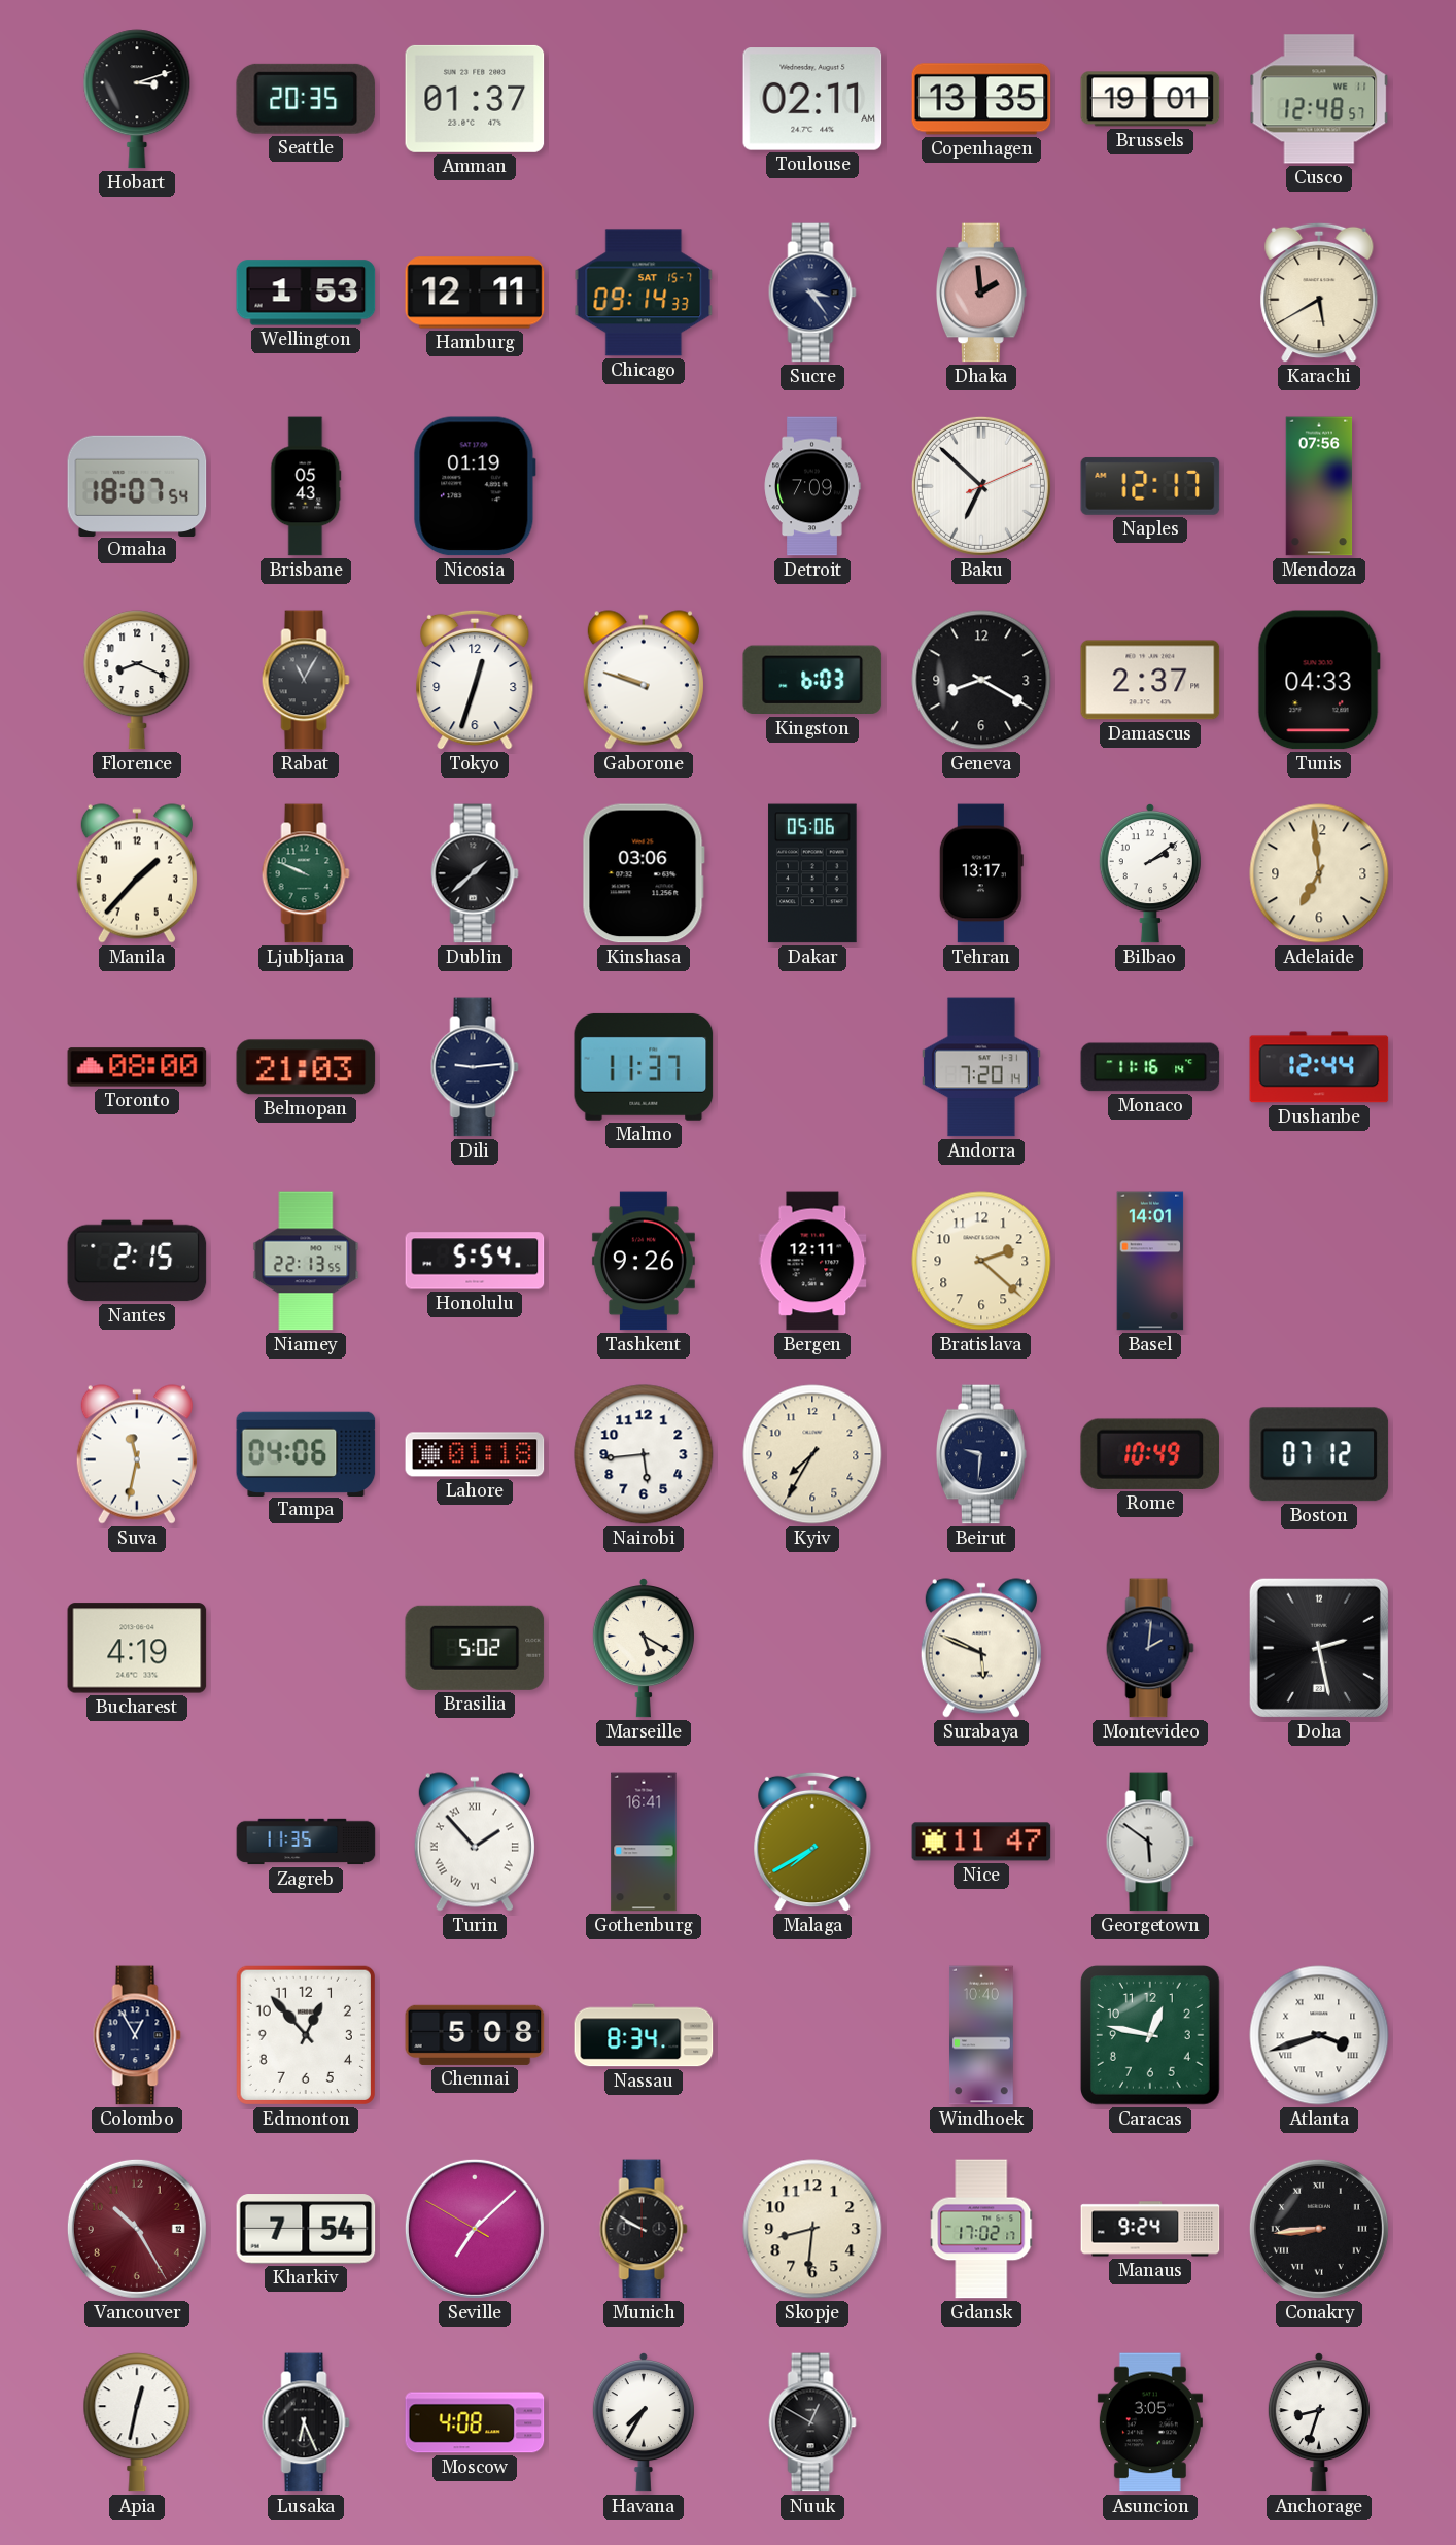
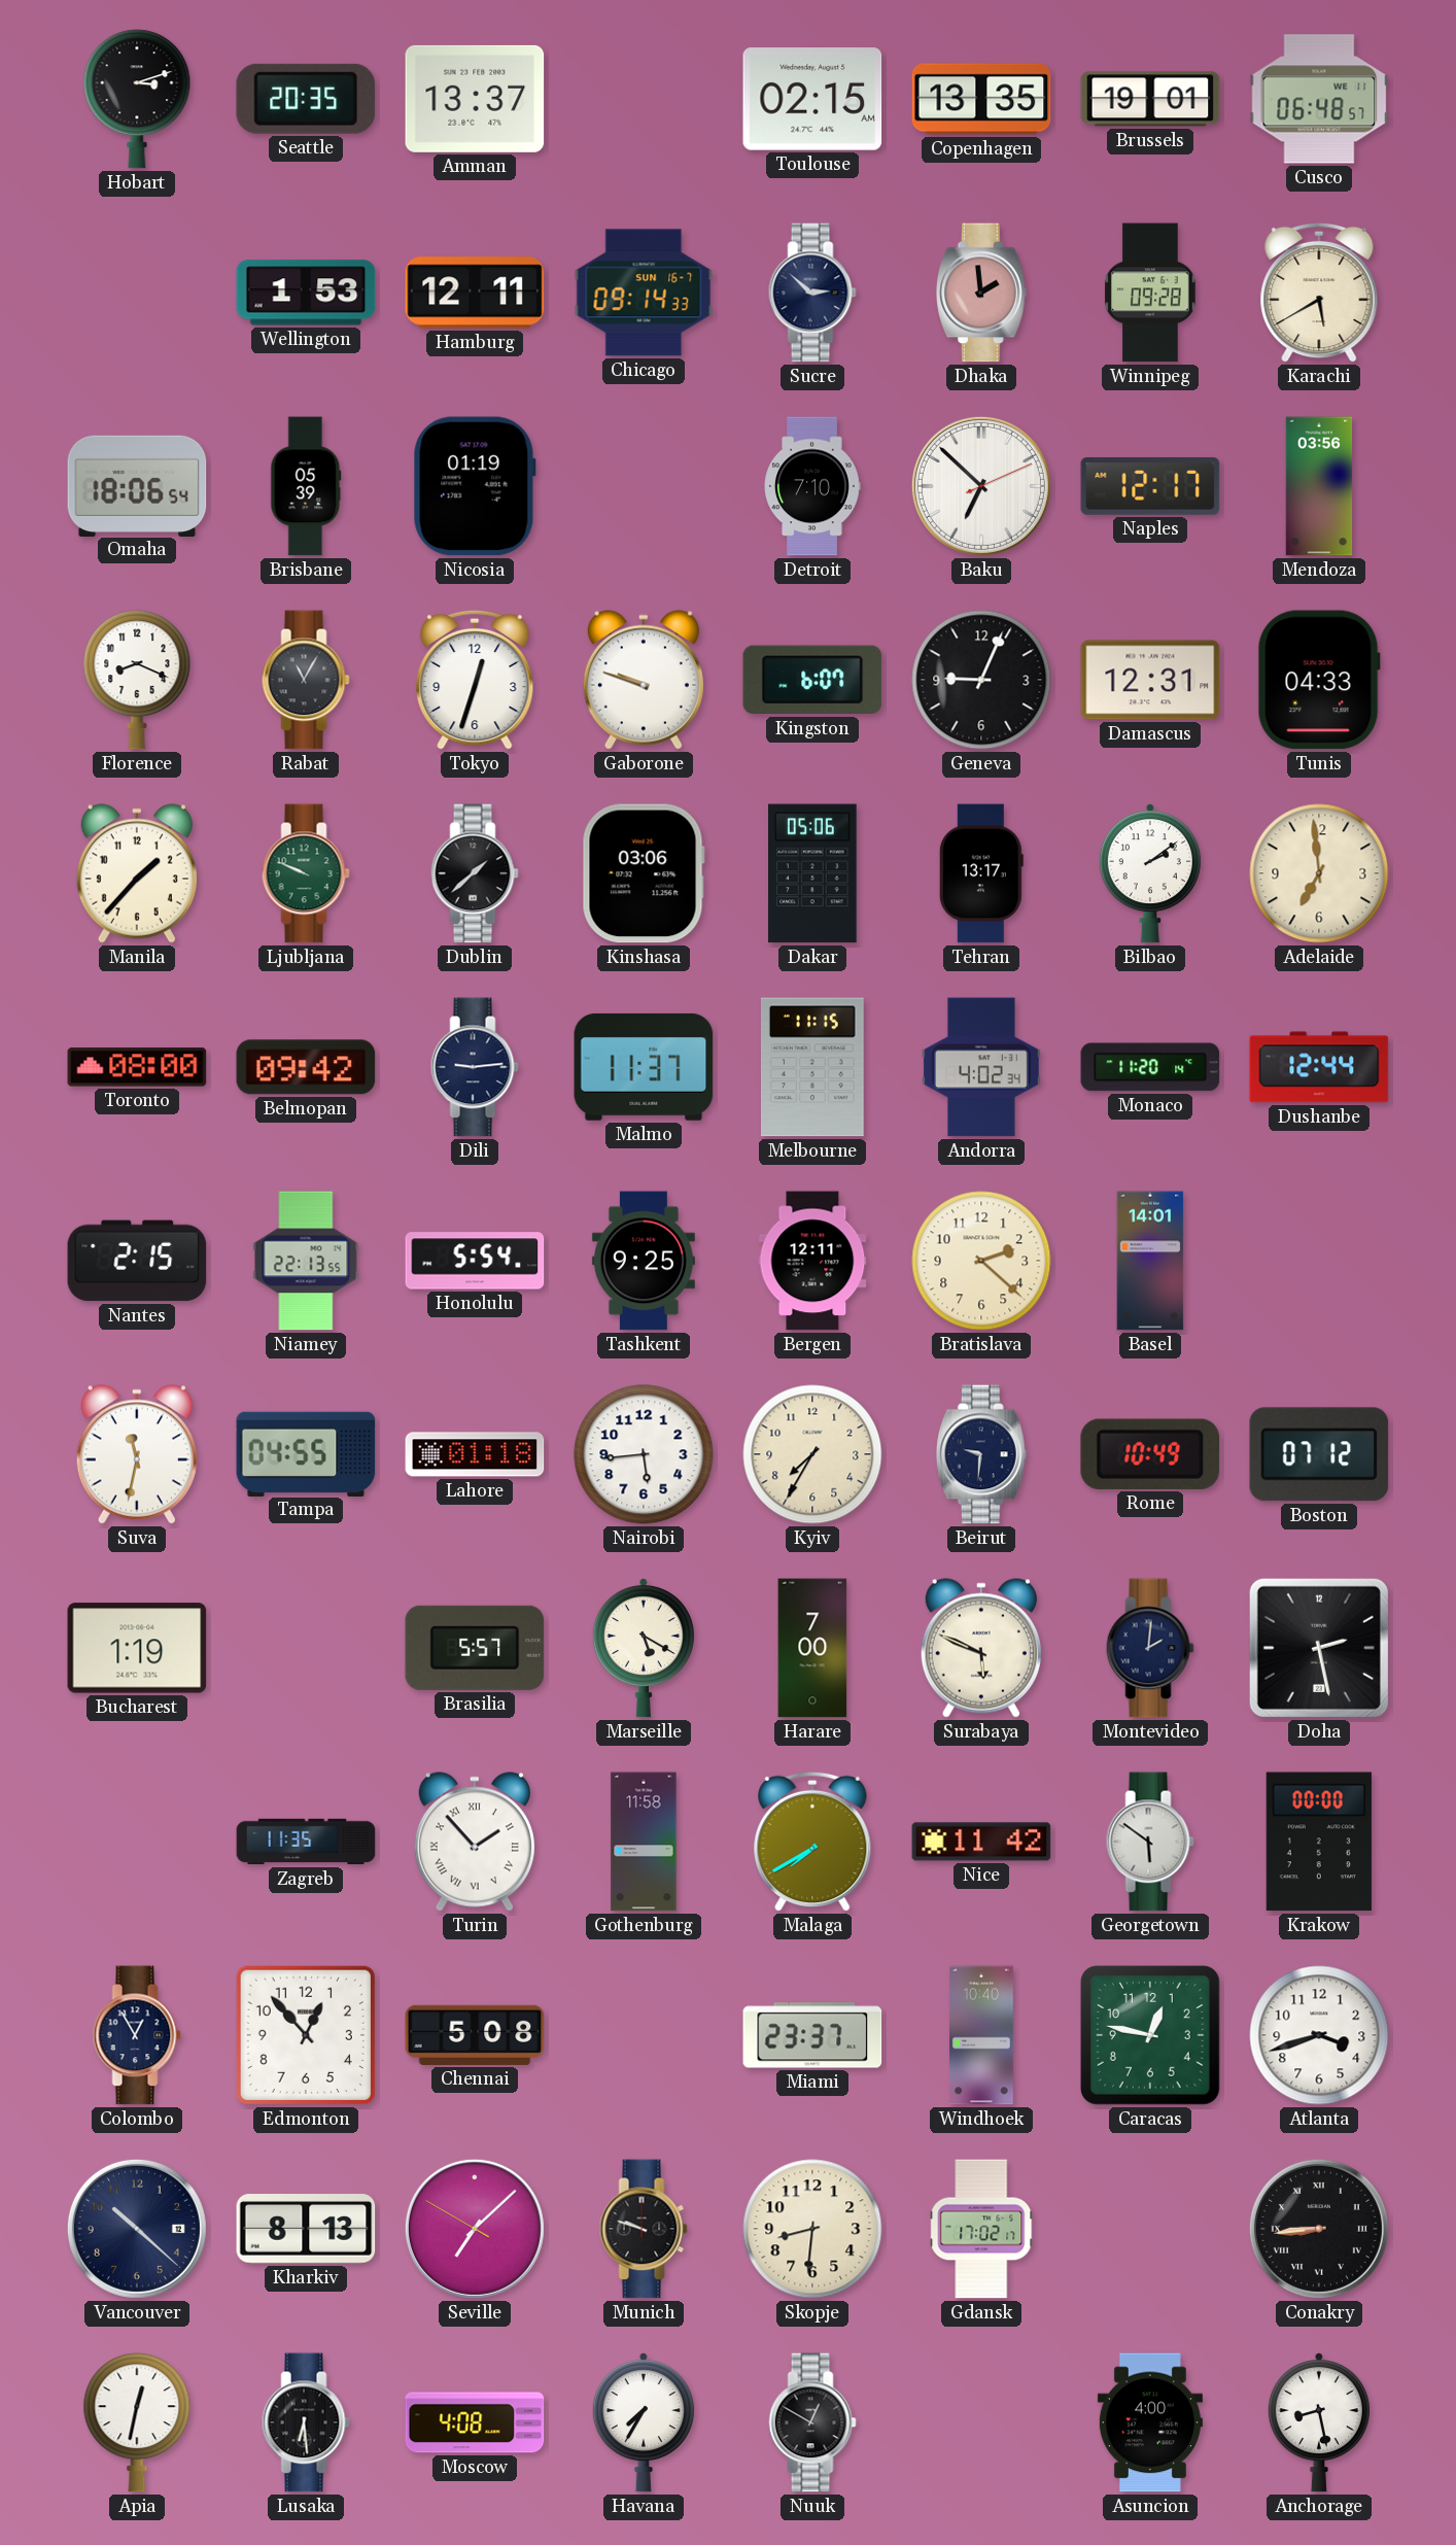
Amman: 01:37 -> 13:37 (475, 99)
Toulouse: 02:11 -> 02:15 (812, 99)
Cusco: 12:48 -> 06:48 (1319, 99)
Chicago date: SAT 15-7 -> SUN 16-7 (644, 293)
Sucre: 3:24 -> 2:52 (812, 293)
Winnipeg: none -> 09:28 (1150, 293)
Omaha: 18:07 -> 18:06 (137, 485)
Brisbane: 05:43 -> 05:39 (306, 486)
Detroit: 7:09 -> 7:10 (812, 486)
Mendoza: 07:56 -> 03:56 (1319, 486)
Kingston: 6:03 -> 6:07 (812, 680)
Geneva: 8:20 -> 9:04 (981, 680)
Damascus: 2:37 -> 12:31 (1150, 680)
Belmopan: 21:03 -> 09:42 (306, 1067)
Melbourne: none -> 11:15 (812, 1067)
Andorra: 7:20 -> 4:02 (982, 1067)
Monaco: 11:16 -> 11:20 (1150, 1067)
Tashkent: 9:26 -> 9:25 (644, 1261)
Tampa: 04:06 -> 04:55 (306, 1453)
Bucharest: 4:19 -> 1:19 (137, 1648)
Brasilia: 5:02 -> 5:57 (475, 1648)
Harare: none -> 7:00 (812, 1648)
Gothenburg: 16:41 -> 11:58 (644, 1842)
Nice: 11:47 -> 11:42 (981, 1842)
Krakow: none -> 00:00 (1319, 1842)
Nassau: 8:34 -> none (644, 2035)
Miami: none -> 23:37 (812, 2035)
Atlanta numerals: Roman -> Arabic (1319, 2035)
Vancouver: 10:25 -> 10:22 (137, 2229)
Vancouver dial: burgundy -> navy (137, 2229)
Kharkiv: 7:54 -> 8:13 (306, 2229)
Munich: 9:50 -> 9:48 (644, 2229)
Manaus: 9:24 -> none (1150, 2229)
Lusaka: 6:26 -> 6:29 (306, 2422)
Asuncion: 3:05 -> 4:00 (1150, 2422)
Anchorage: 8:33 -> 8:28 (1319, 2423)
